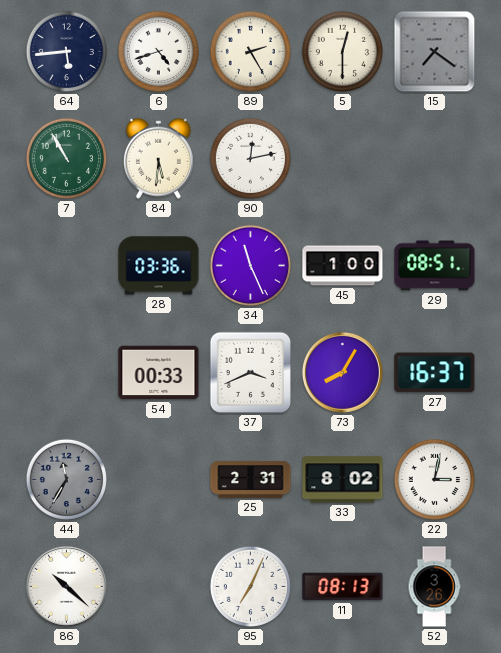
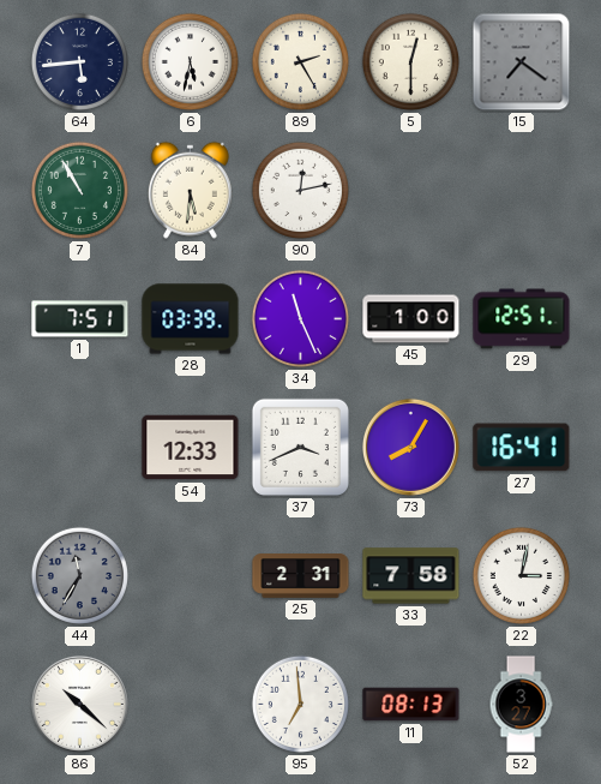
6: 4:42 -> 5:32 (190, 61)
1: none -> 7:51 (80, 319)
28: 03:36 -> 03:39 (191, 319)
29: 08:51 -> 12:51 (522, 319)
54: 00:33 -> 12:33 (191, 448)
27: 16:37 -> 16:41 (522, 448)
33: 8:02 -> 7:58 (411, 576)
95: 7:04 -> 6:59 (300, 704)
52: 3:26 -> 3:27 (521, 705)
